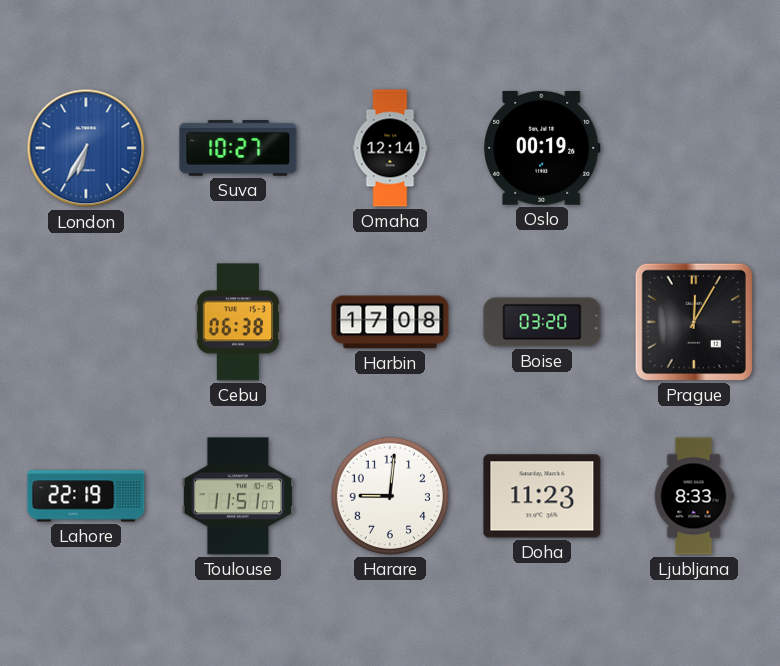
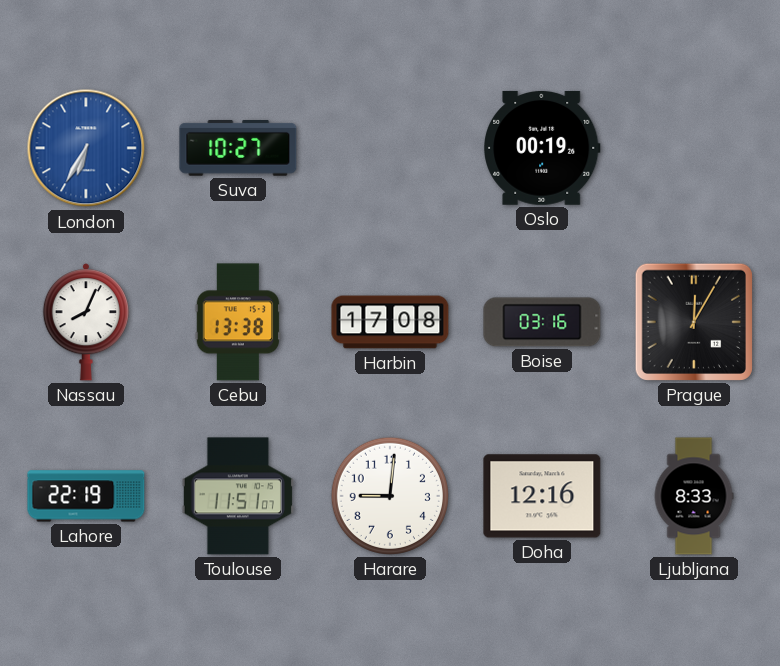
Omaha: 12:14 -> none (390, 148)
Nassau: none -> 8:04 (85, 322)
Cebu: 06:38 -> 13:38 (238, 322)
Boise: 03:20 -> 03:16 (542, 322)
Doha: 11:23 -> 12:16 (542, 496)
